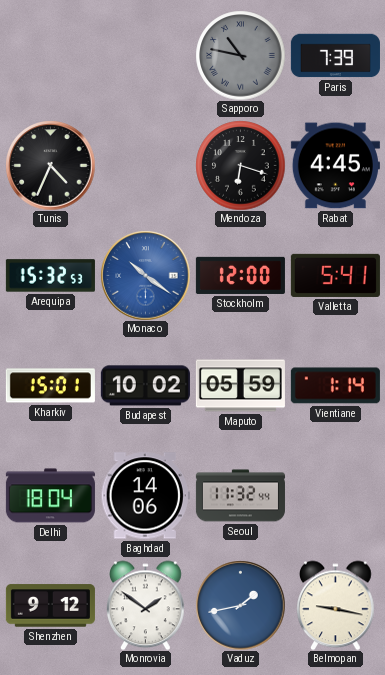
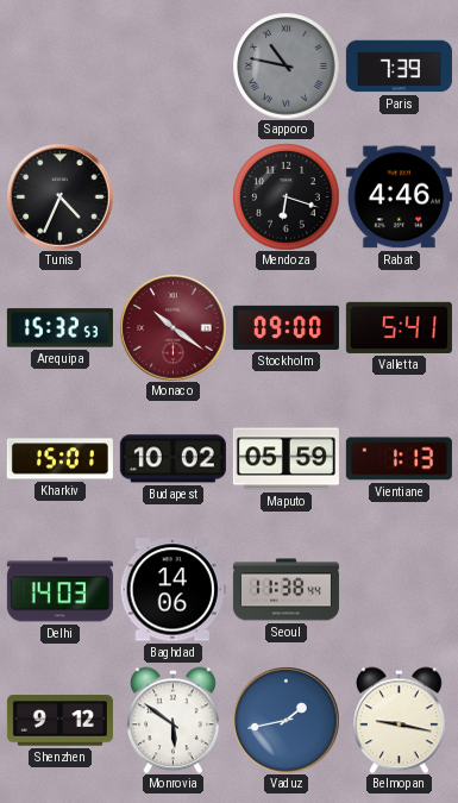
Rabat: 4:45 -> 4:46 (399, 197)
Monaco dial: blue -> burgundy (172, 327)
Stockholm: 12:00 -> 09:00 (286, 327)
Vientiane: 1:14 -> 1:13 (399, 459)
Delhi: 18:04 -> 14:03 (59, 590)
Seoul: 11:32 -> 11:38 (286, 590)
Monrovia: 1:51 -> 5:51 (174, 720)
